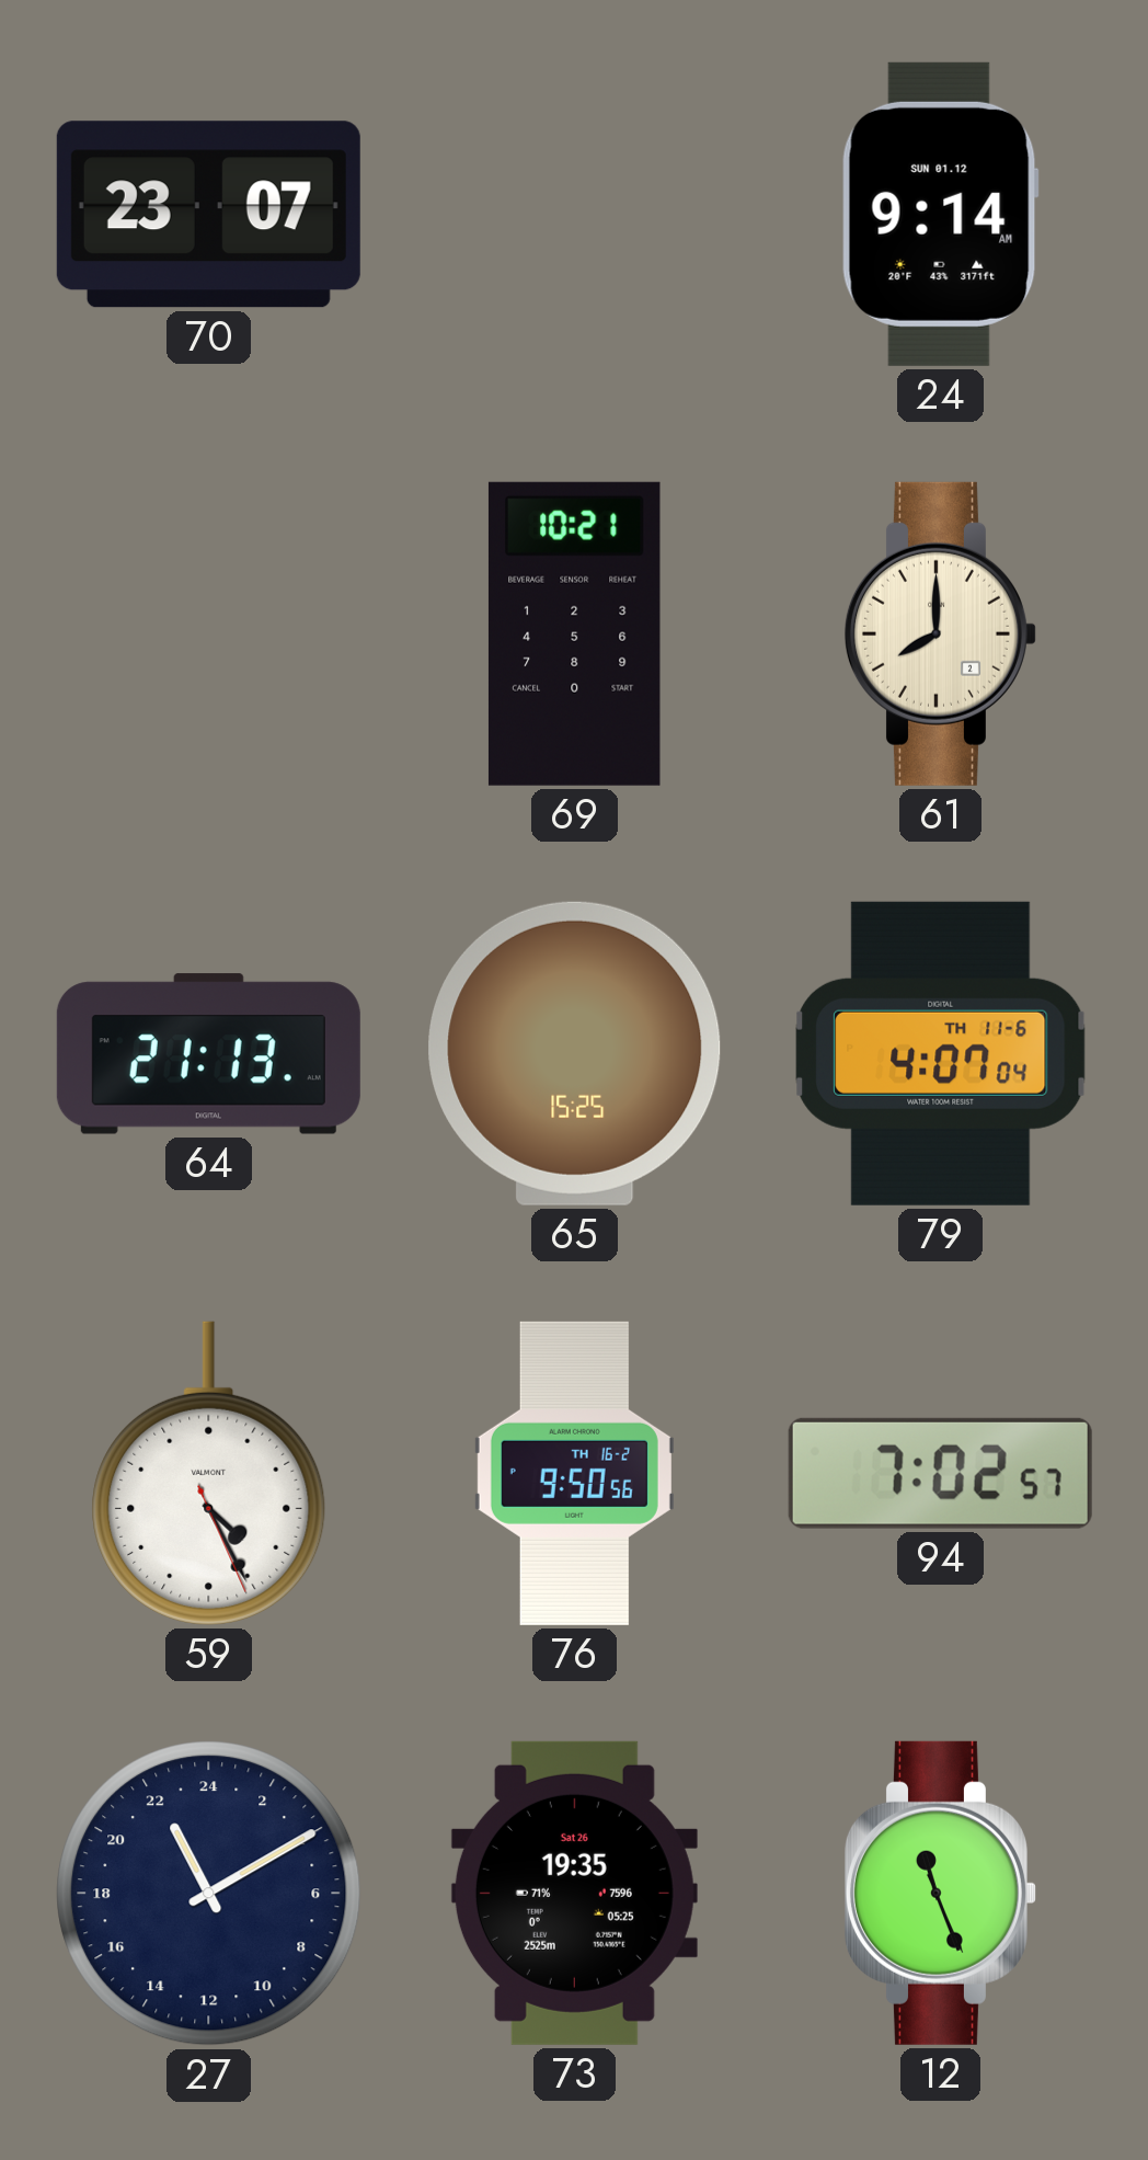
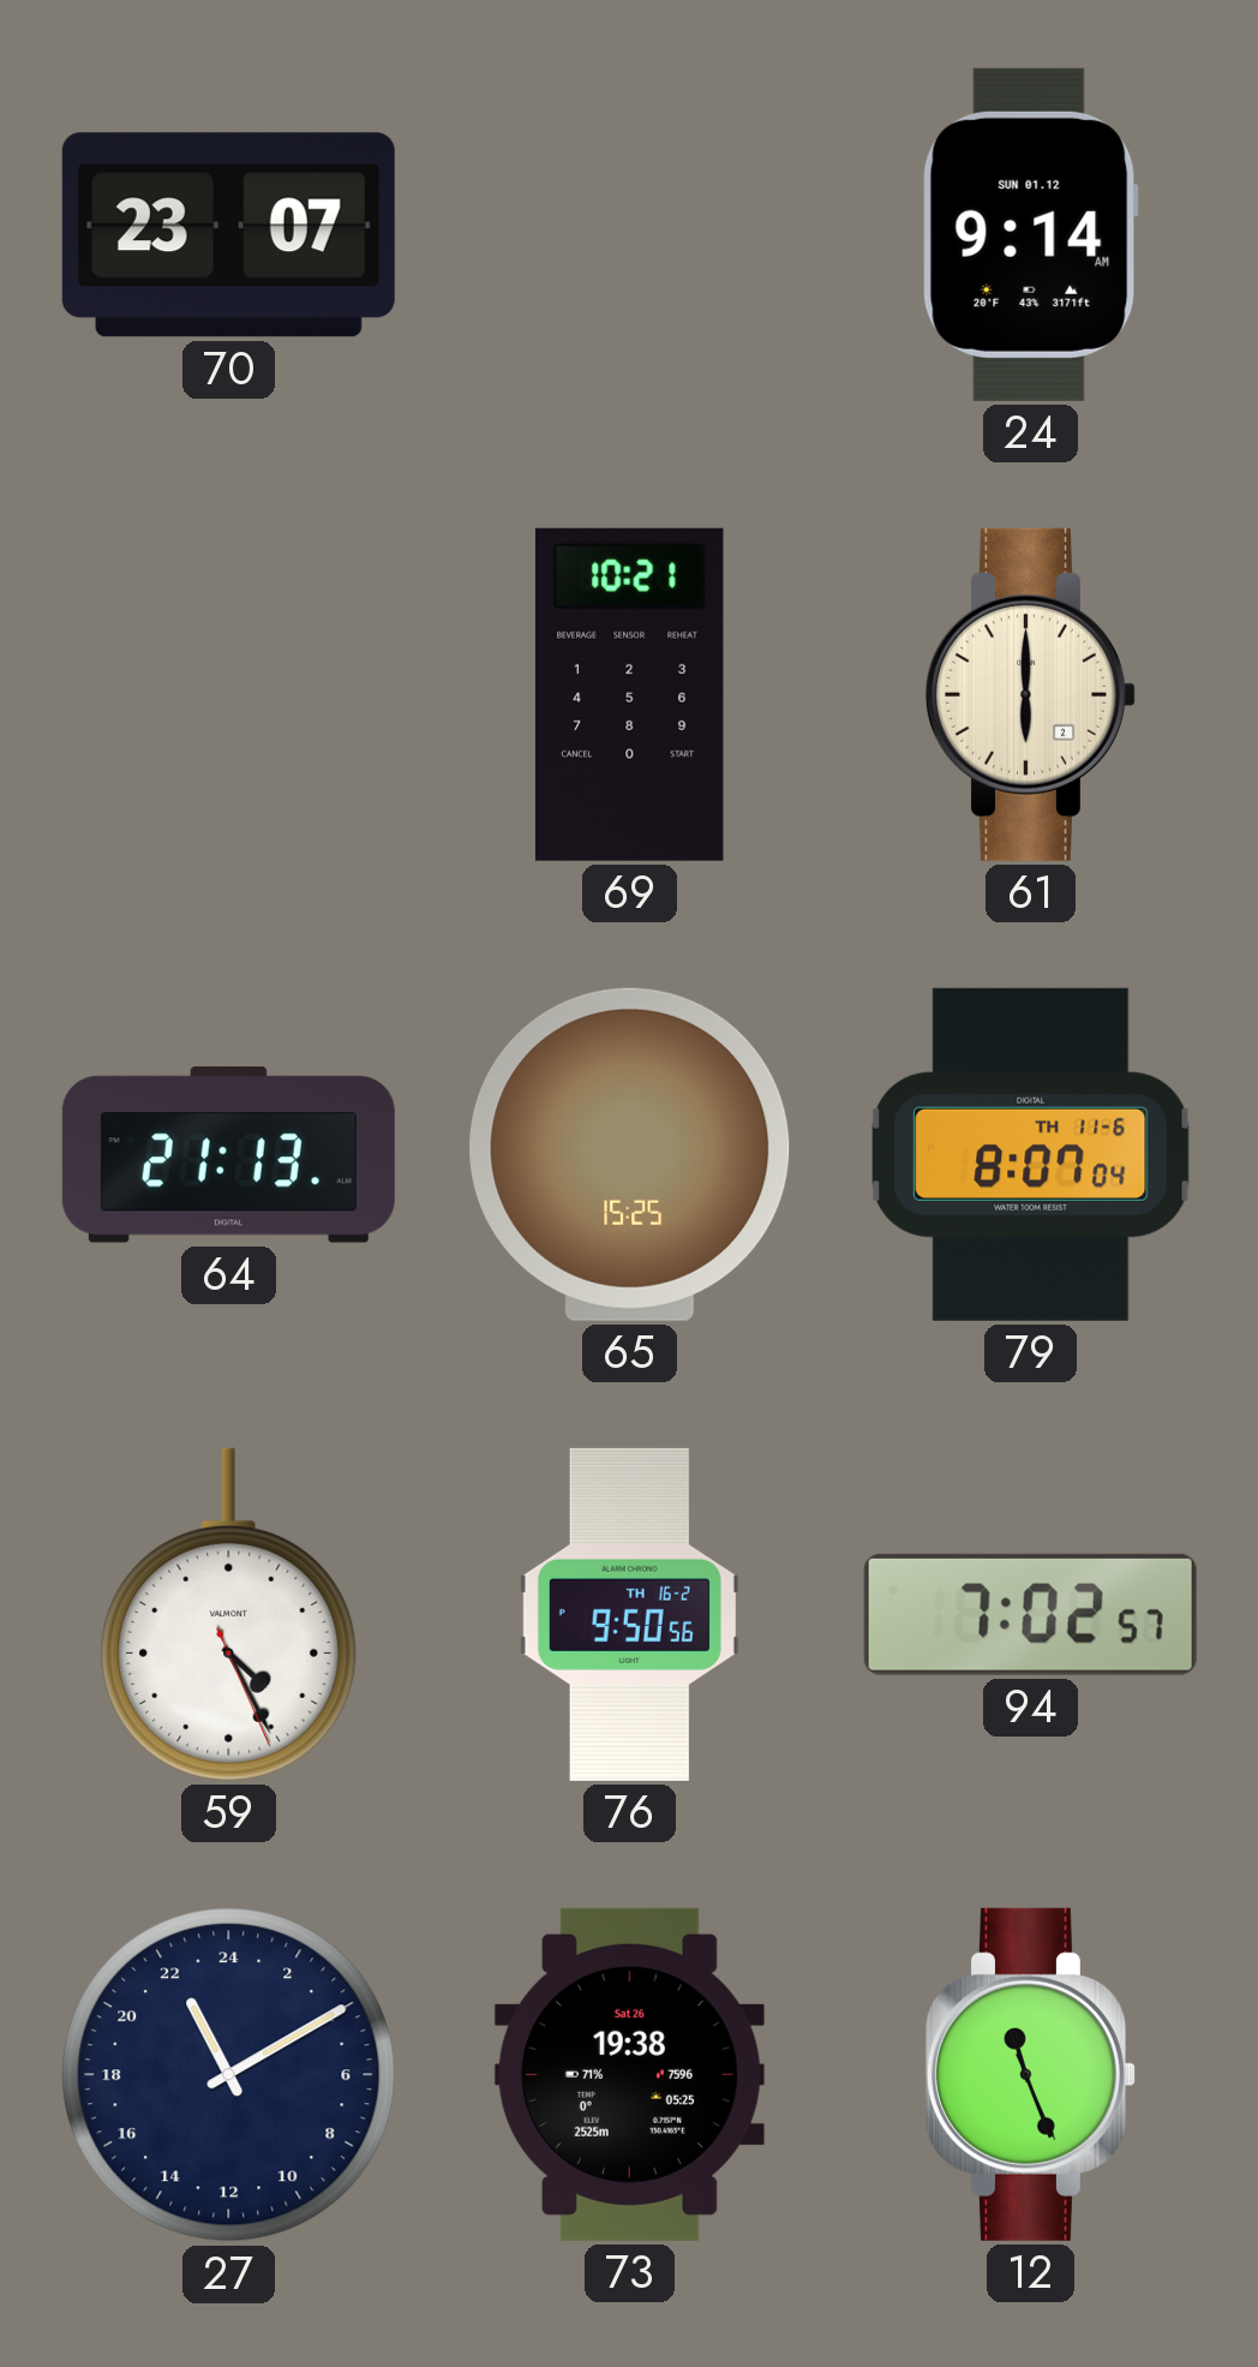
61: 8:00 -> 6:00 (1030, 694)
79: 4:07 -> 8:07 (1031, 1154)
73: 19:35 -> 19:38 (629, 2074)
